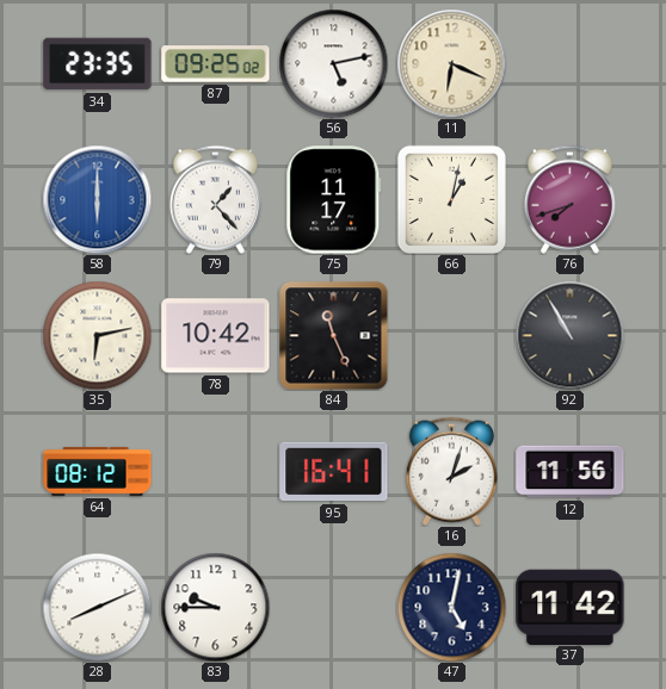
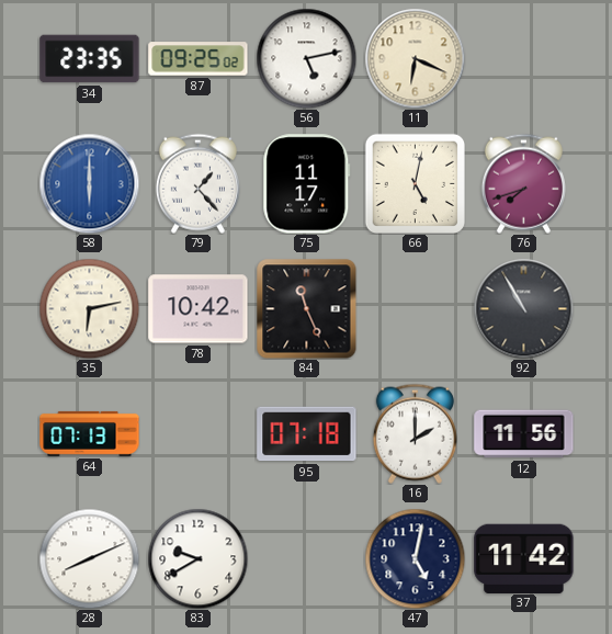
66: 1:02 -> 5:02 (415, 183)
64: 08:12 -> 07:13 (90, 433)
95: 16:41 -> 07:18 (307, 434)
16: 2:03 -> 2:00 (415, 433)
83: 9:45 -> 9:40 (197, 558)
